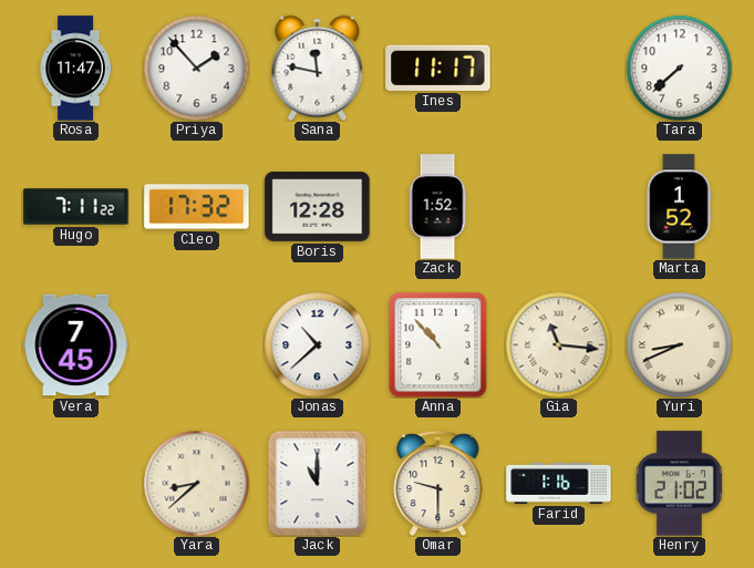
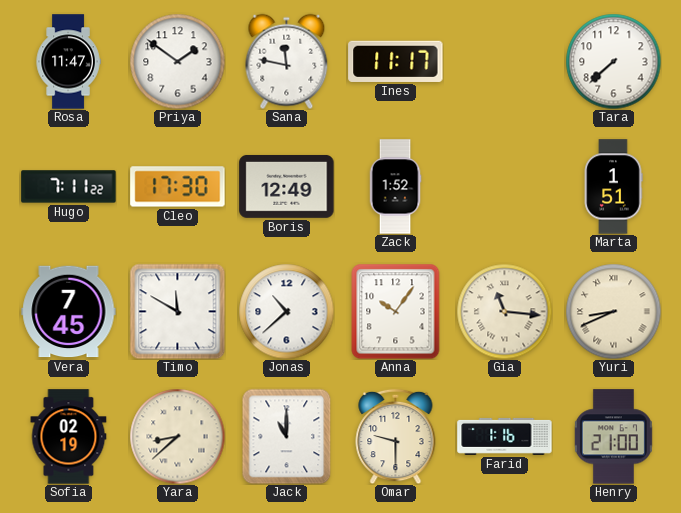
Priya: 1:53 -> 1:51 (177, 61)
Cleo: 17:32 -> 17:30 (178, 187)
Boris: 12:28 -> 12:49 (287, 186)
Marta: 1:52 -> 1:51 (613, 187)
Timo: none -> 11:50 (177, 311)
Anna: 10:53 -> 10:06 (396, 311)
Sofia: none -> 02:19 (69, 437)
Henry: 21:02 -> 21:00 (613, 437)
